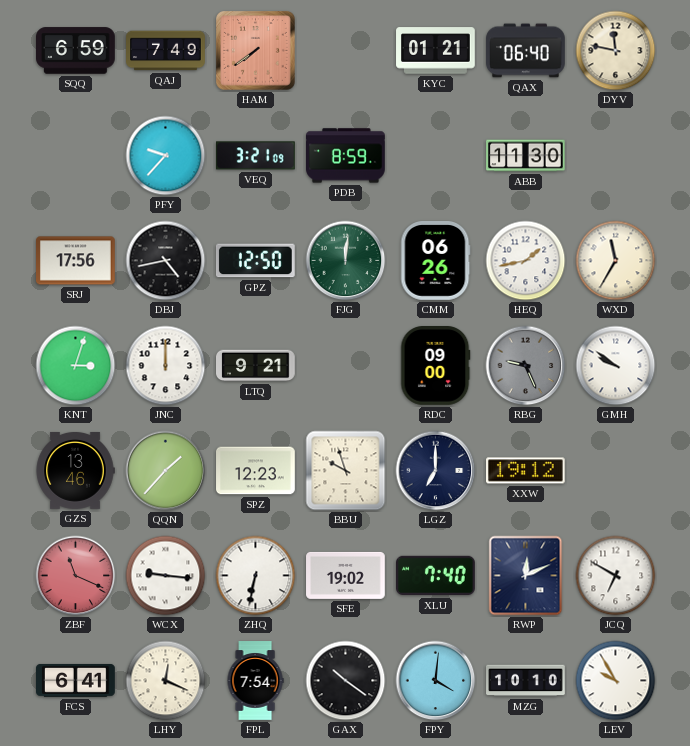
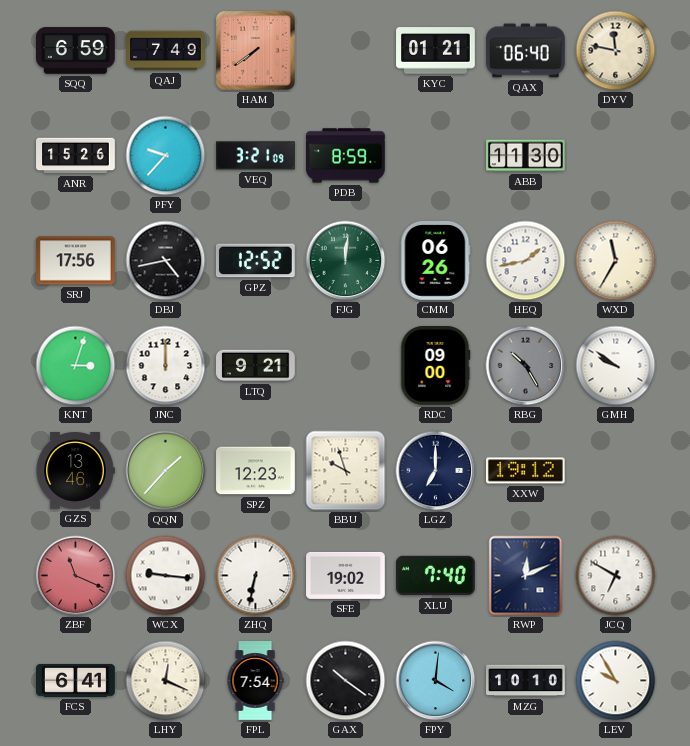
ANR: none -> 15:26 (76, 156)
GPZ: 12:50 -> 12:52 (256, 261)
RBG: 9:26 -> 10:25 (526, 366)
